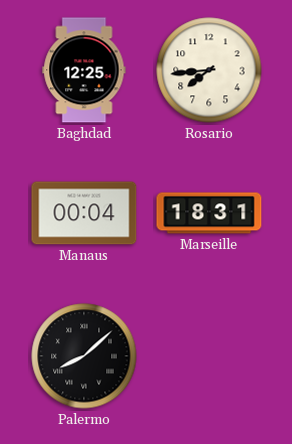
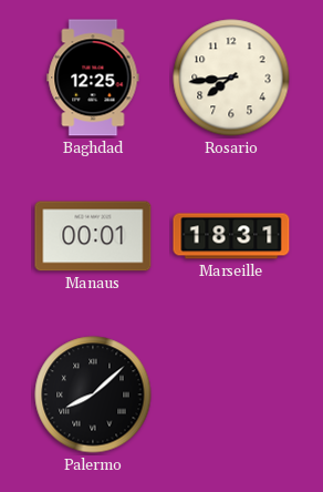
Manaus: 00:04 -> 00:01 (93, 236)
